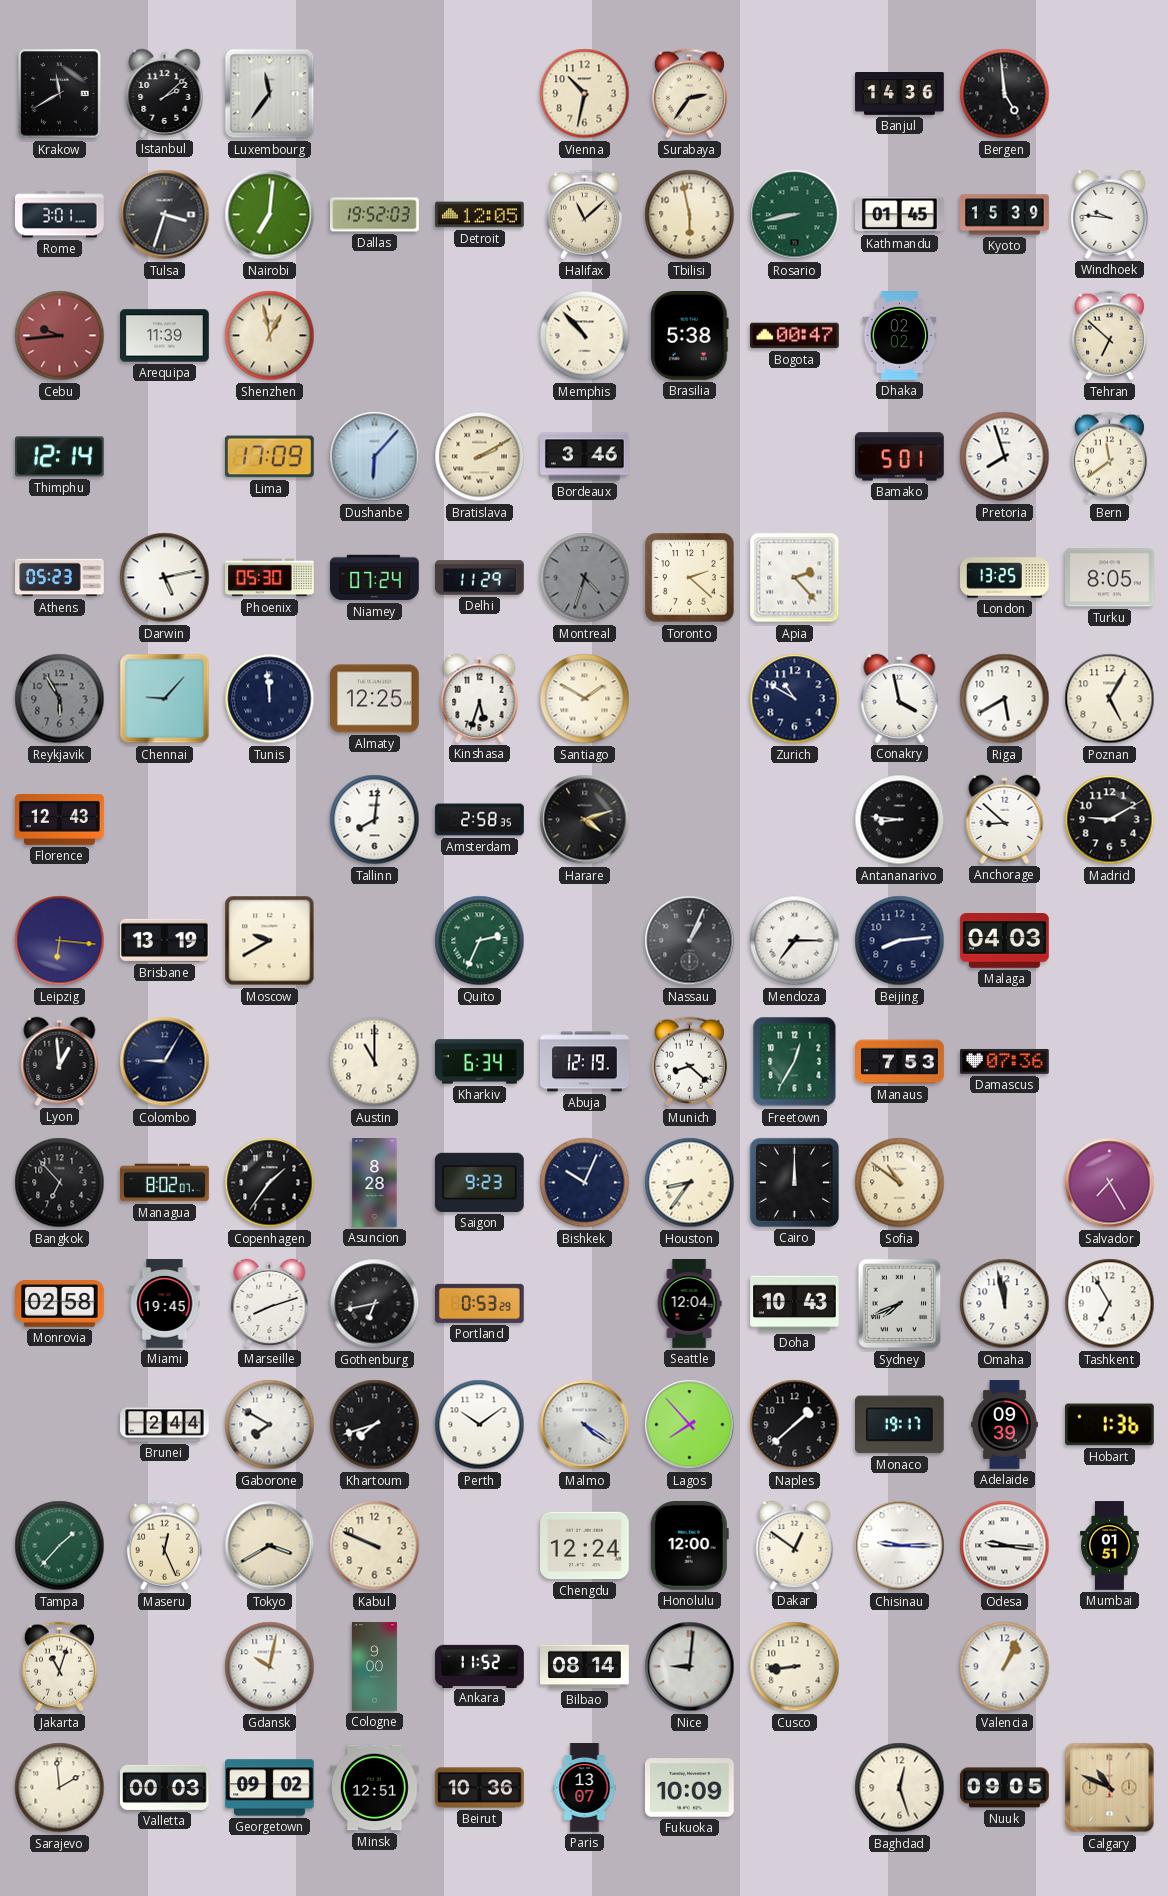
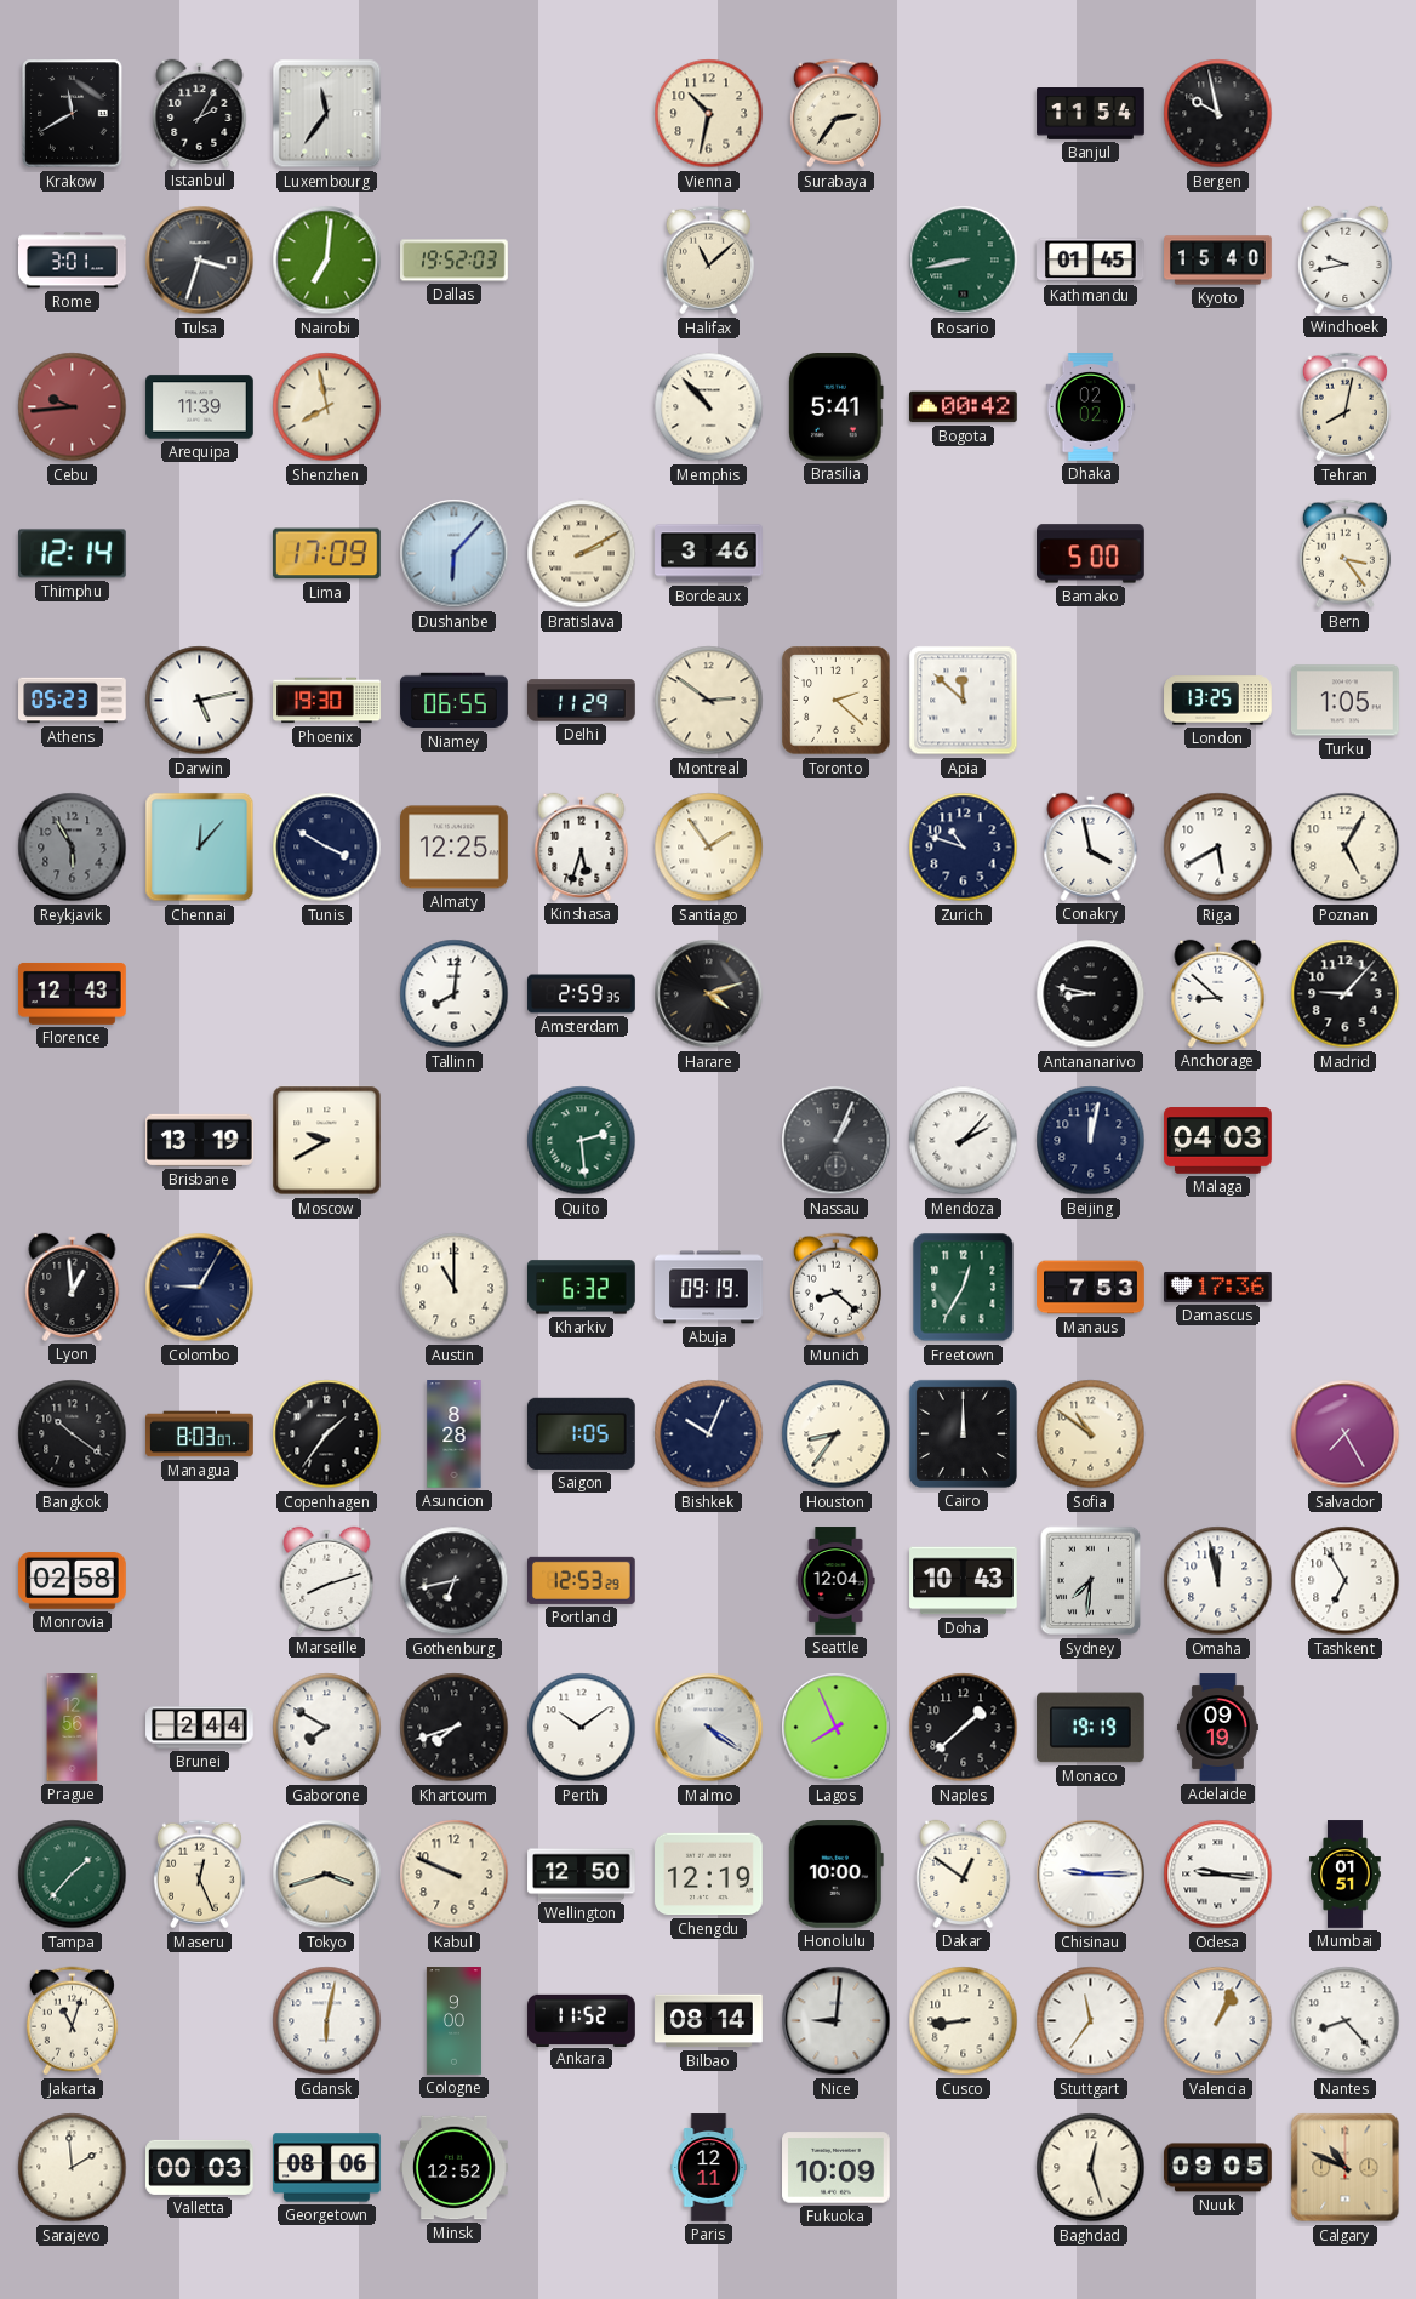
Istanbul: 2:08 -> 2:05 (200, 113)
Banjul: 14:36 -> 11:54 (1091, 114)
Bergen: 4:59 -> 9:58 (1218, 114)
Detroit: 12:05 -> none (480, 215)
Tbilisi: 5:58 -> none (690, 215)
Kyoto: 15:39 -> 15:40 (1218, 261)
Windhoek: 9:46 -> 9:43 (1346, 259)
Shenzhen: 12:58 -> 7:58 (327, 407)
Brasilia: 5:38 -> 5:41 (837, 407)
Bogota: 00:47 -> 00:42 (964, 407)
Tehran: 6:52 -> 8:02 (1344, 407)
Bamako: 5:01 -> 5:00 (1091, 554)
Pretoria: 7:57 -> none (1005, 457)
Bern: 11:39 -> 3:24 (1344, 554)
Phoenix: 05:30 -> 19:30 (327, 701)
Niamey: 07:24 -> 06:55 (455, 701)
Montreal: 4:33 -> 2:51 (709, 701)
Montreal dial: grey -> cream (709, 701)
Apia: 2:23 -> 11:52 (964, 701)
Turku: 8:05 -> 1:05 (1346, 701)
Chennai: 9:07 -> 12:07 (200, 848)
Tunis: 11:59 -> 3:50 (327, 848)
Santiago: 1:50 -> 1:54 (709, 848)
Zurich: 10:50 -> 10:48 (964, 848)
Amsterdam: 2:58 -> 2:59 (582, 994)
Antananarivo: 8:46 -> 8:47 (1091, 994)
Madrid: 9:10 -> 9:07 (1346, 994)
Leipzig: 6:16 -> none (60, 941)
Quito: 2:34 -> 2:29 (582, 1141)
Mendoza: 7:15 -> 2:07 (964, 1141)
Beijing: 8:14 -> 12:02 (1091, 1141)
Kharkiv: 6:34 -> 6:32 (582, 1288)
Abuja: 12:19 -> 09:19 (709, 1288)
Damascus: 07:36 -> 17:36 (1218, 1287)
Bangkok: 6:53 -> 10:21 (73, 1434)
Managua: 8:02 -> 8:03 (200, 1434)
Saigon: 9:23 -> 1:05 (582, 1433)
Miami: 19:45 -> none (165, 1304)
Portland: 0:53 -> 12:53 (582, 1580)
Sydney: 7:41 -> 7:31 (1091, 1581)
Prague: none -> 12:56 (73, 1728)
Lagos: 7:53 -> 7:56 (837, 1728)
Monaco: 19:17 -> 19:19 (1091, 1728)
Adelaide: 09:39 -> 09:19 (1218, 1728)
Hobart: 1:36 -> none (1110, 1425)
Tokyo: 3:40 -> 3:42 (327, 1875)
Wellington: none -> 12:50 (582, 1875)
Chengdu: 12:24 -> 12:19 (709, 1875)
Honolulu: 12:00 -> 10:00 (835, 1875)
Gdansk: 10:02 -> 6:02 (327, 2021)
Stuttgart: none -> 11:36 (1091, 2021)
Nantes: none -> 8:23 (1346, 2021)
Georgetown: 09:02 -> 08:06 (327, 2168)
Minsk: 12:51 -> 12:52 (455, 2168)
Beirut: 10:36 -> none (480, 1788)
Paris: 13:07 -> 12:11 (709, 2168)
